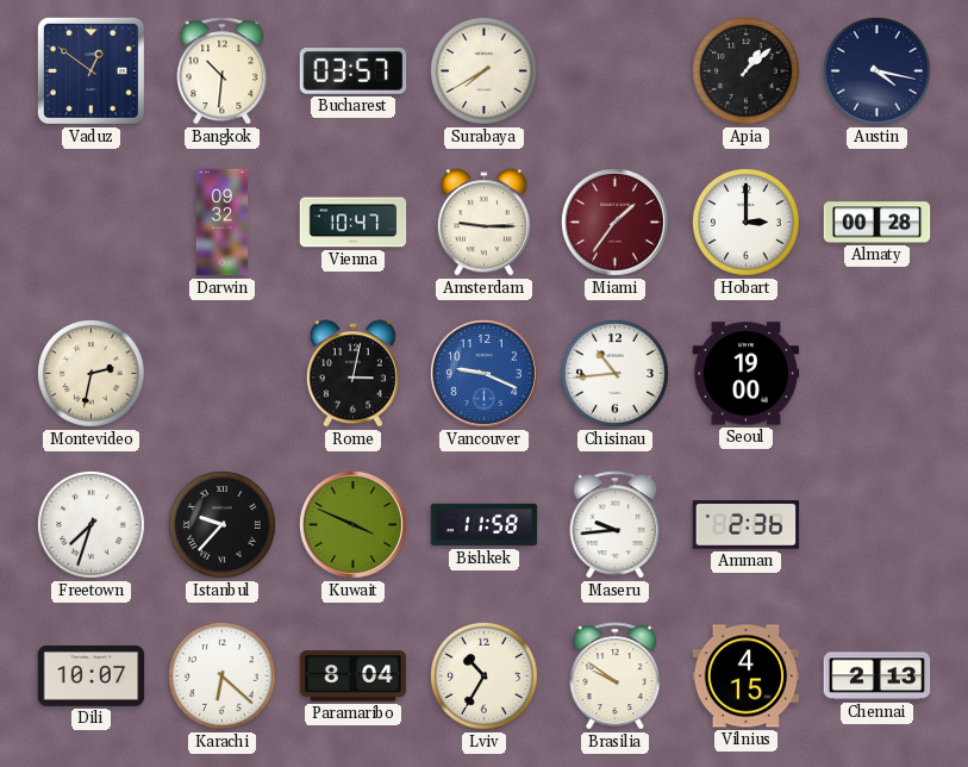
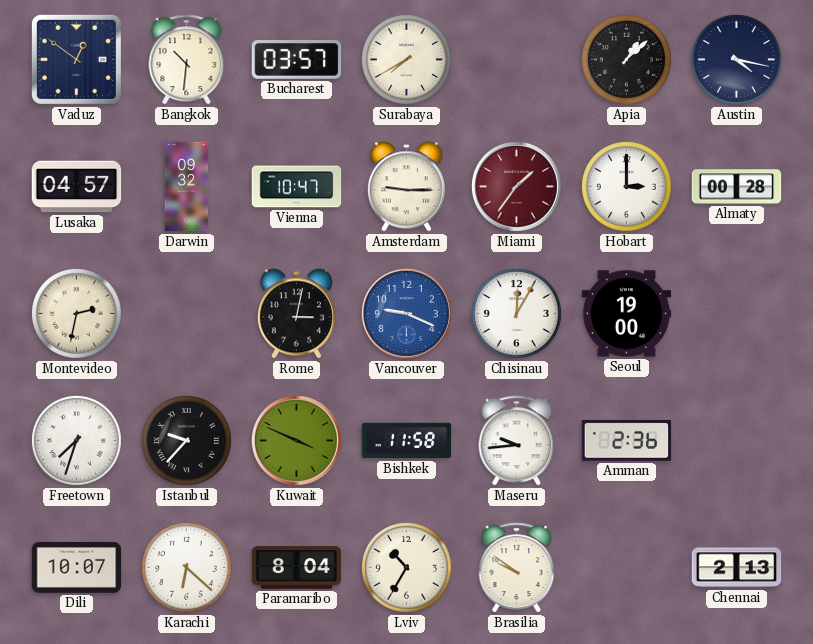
Lusaka: none -> 04:57 (77, 187)
Chisinau: 10:44 -> 12:05 (516, 313)
Vilnius: 4:15 -> none (747, 676)
